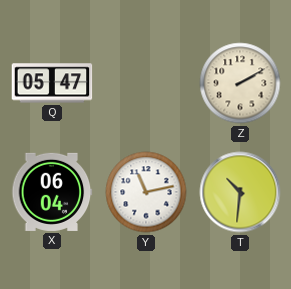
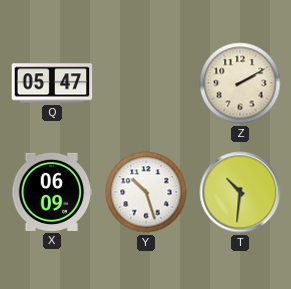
X: 06:04 -> 06:09 (52, 192)
Y: 11:13 -> 10:27 (146, 192)
